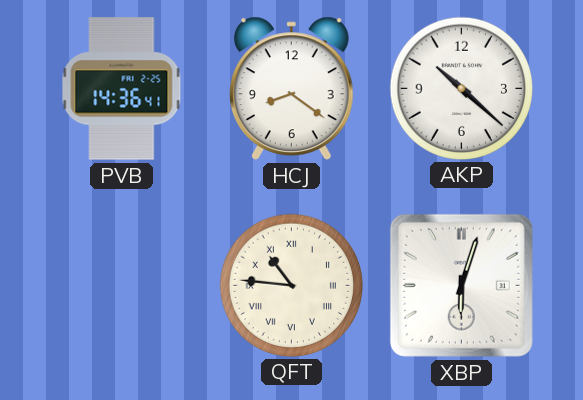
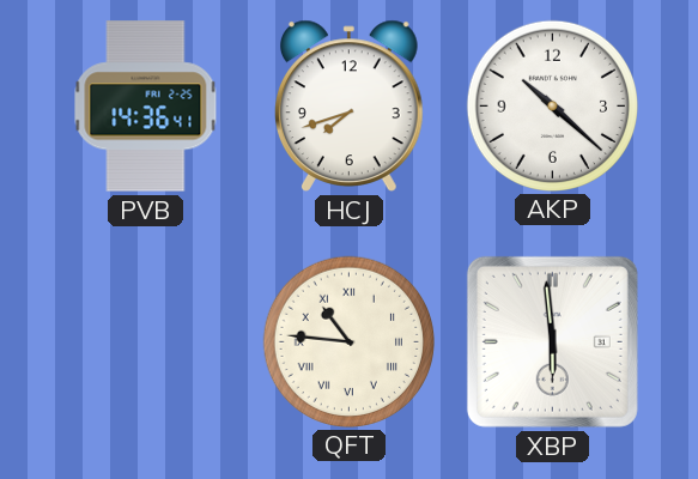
HCJ: 8:21 -> 7:42 (348, 105)
XBP: 6:03 -> 5:59 (552, 341)
